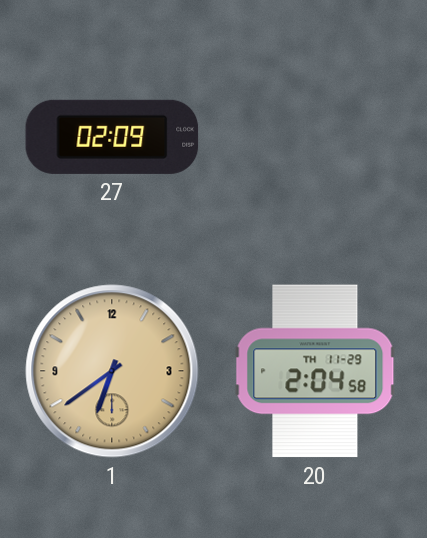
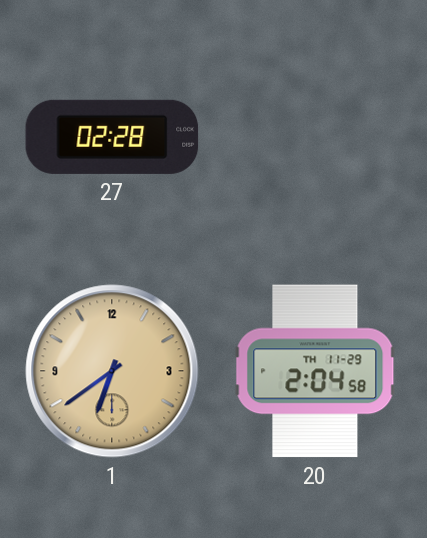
27: 02:09 -> 02:28 (112, 137)
